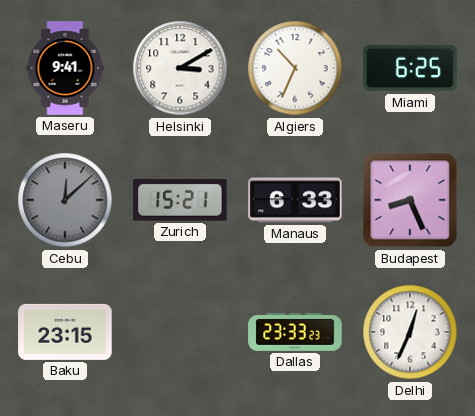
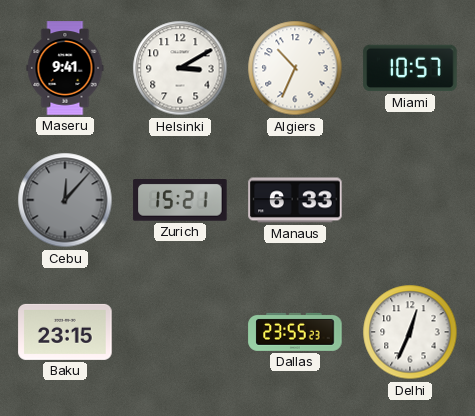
Miami: 6:25 -> 10:57 (410, 68)
Cebu: 12:08 -> 12:07 (65, 200)
Budapest: 8:26 -> none (410, 200)
Dallas: 23:33 -> 23:55 (295, 332)
